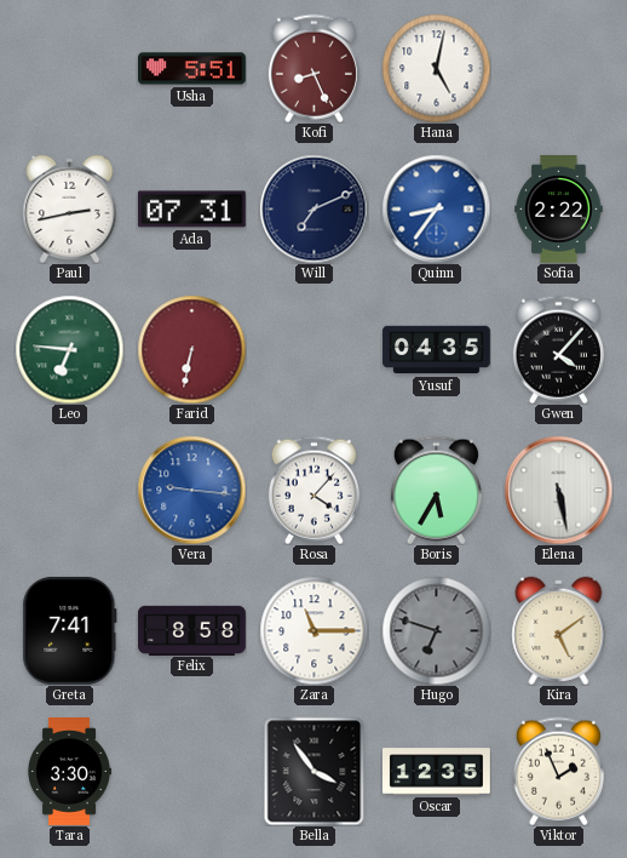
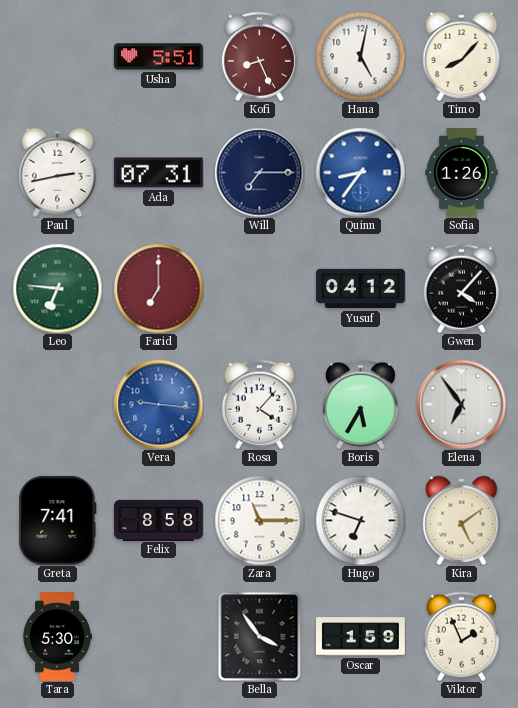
Timo: none -> 8:07 (462, 56)
Will: 7:11 -> 7:15 (259, 172)
Sofia: 2:22 -> 1:26 (462, 173)
Farid: 6:32 -> 7:00 (158, 288)
Yusuf: 04:35 -> 04:12 (361, 289)
Elena: 5:28 -> 6:54 (461, 404)
Hugo dial: grey -> white (360, 520)
Tara: 3:30 -> 5:30 (57, 637)
Oscar: 12:35 -> 1:59 (361, 637)
